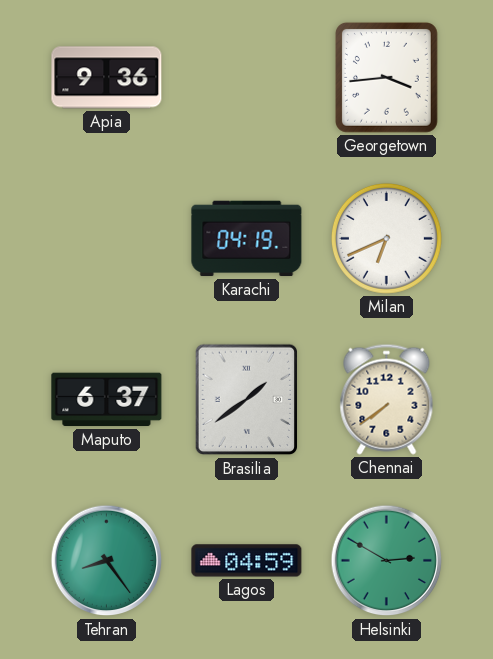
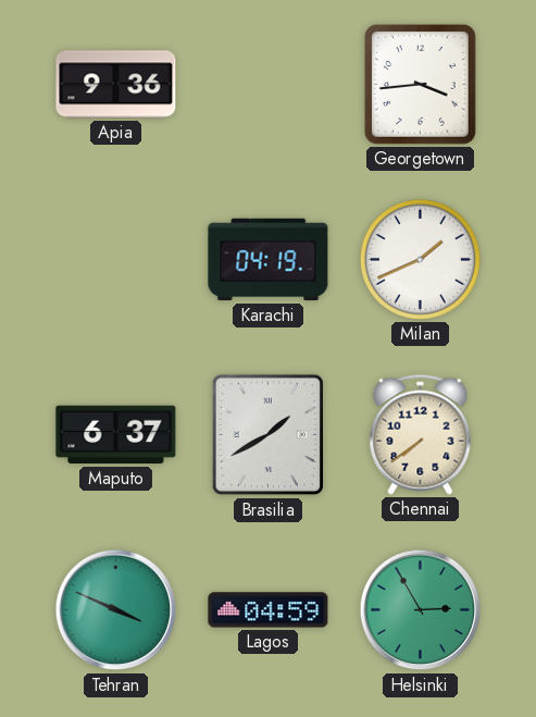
Milan: 6:41 -> 1:41 (420, 259)
Brasilia: 1:39 -> 1:40 (269, 435)
Tehran: 8:24 -> 3:49 (116, 610)
Helsinki: 2:50 -> 2:55 (421, 610)
